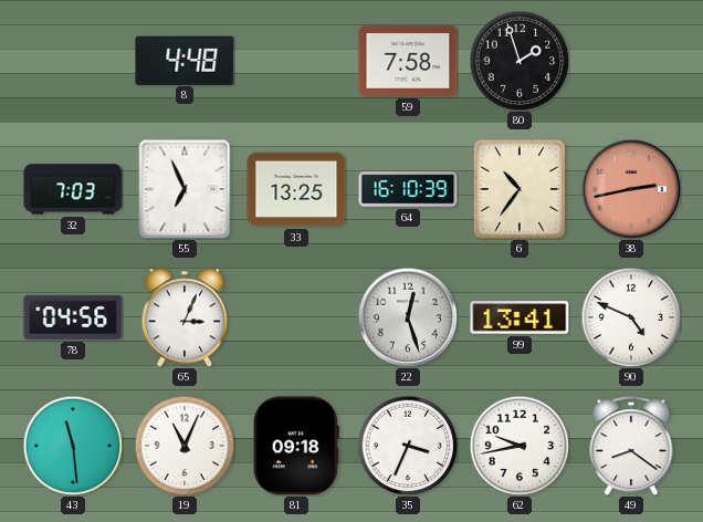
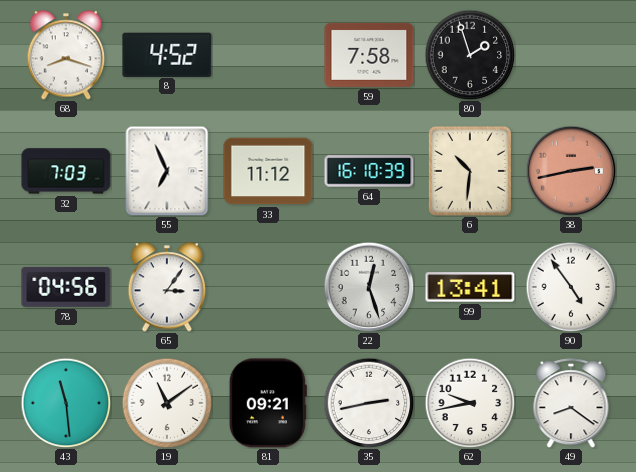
68: none -> 8:18 (66, 55)
8: 4:48 -> 4:52 (167, 54)
33: 13:25 -> 11:12 (268, 171)
6: 10:36 -> 10:31 (470, 171)
65: 3:04 -> 3:06 (167, 287)
90: 4:49 -> 4:54 (571, 287)
19: 11:04 -> 11:09 (167, 403)
81: 09:18 -> 09:21 (268, 403)
35: 3:34 -> 2:43 (369, 403)
